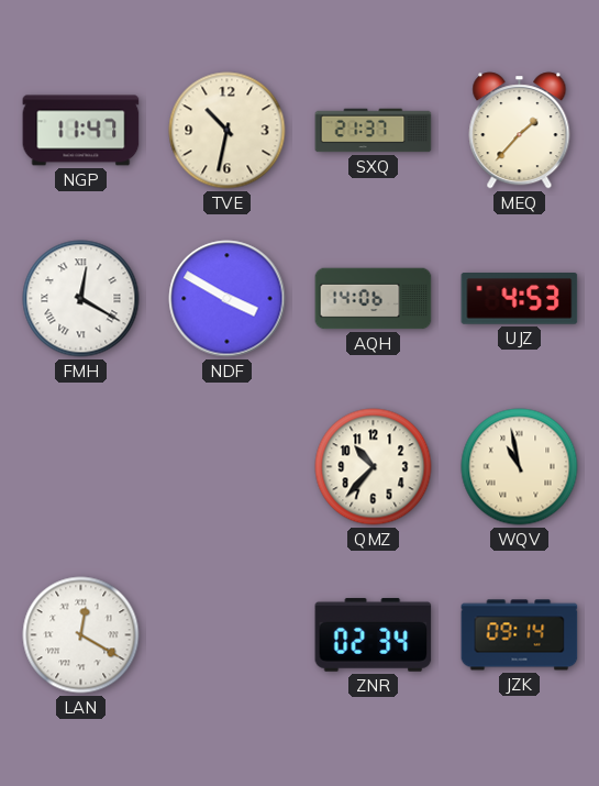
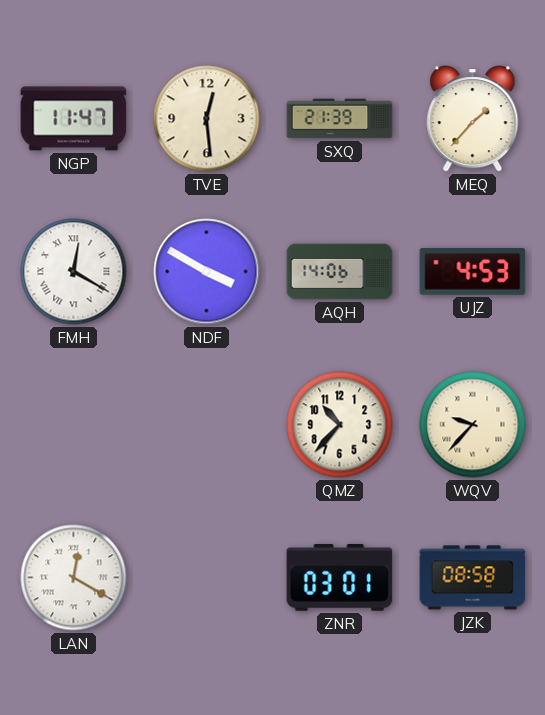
TVE: 10:32 -> 12:29 (207, 119)
SXQ: 21:37 -> 21:39 (340, 119)
WQV: 10:58 -> 9:37 (473, 425)
ZNR: 02:34 -> 03:01 (340, 577)
JZK: 09:14 -> 08:58 (473, 578)
